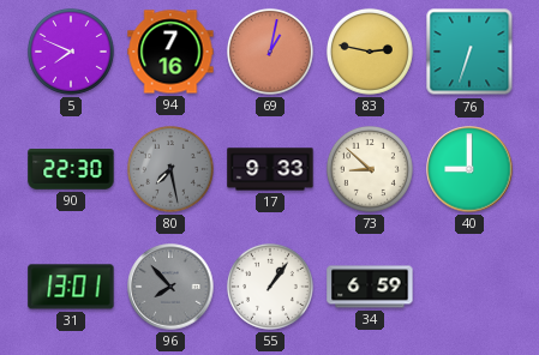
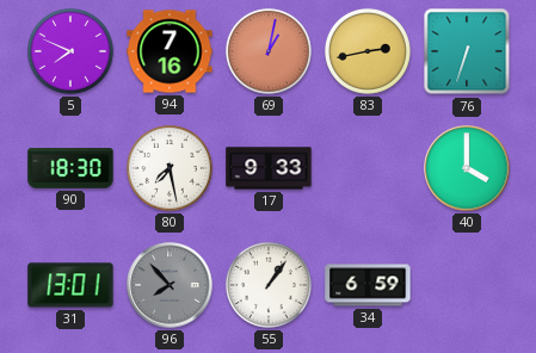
83: 2:47 -> 2:43 (368, 51)
90: 22:30 -> 18:30 (70, 169)
80 dial: grey -> white (170, 168)
73: 8:52 -> none (370, 169)
40: 9:00 -> 4:00 (467, 168)
